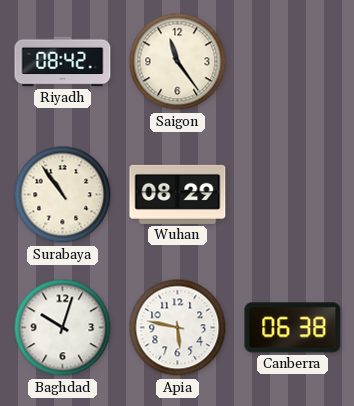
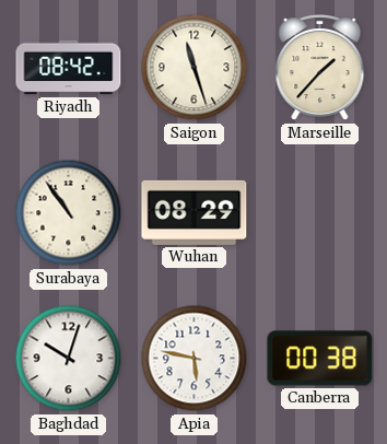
Saigon: 11:24 -> 11:27 (195, 68)
Marseille: none -> 1:37 (320, 68)
Canberra: 06:38 -> 00:38 (320, 359)
